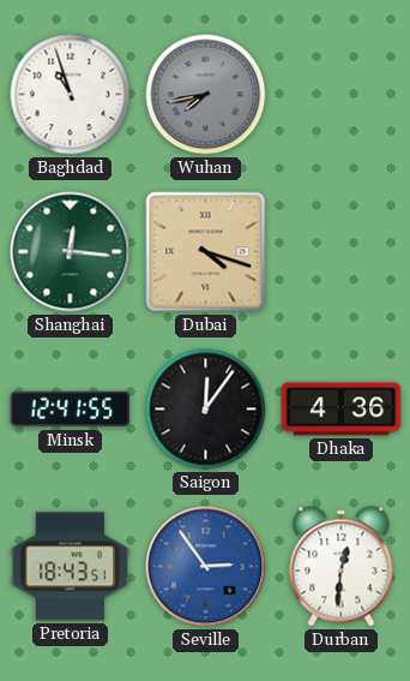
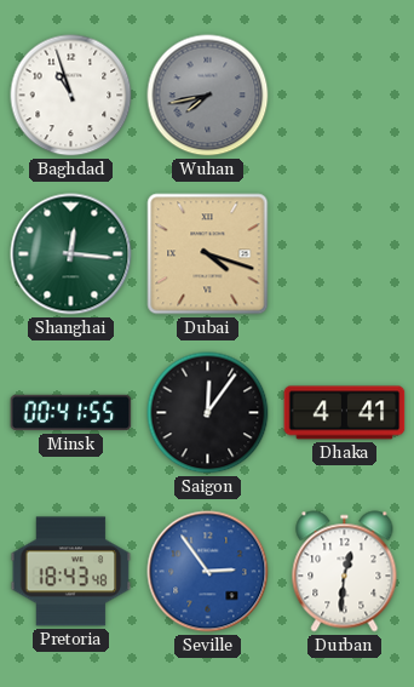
Minsk: 12:41 -> 00:41 (71, 413)
Dhaka: 4:36 -> 4:41 (345, 413)
Pretoria: 18:43:51 -> 18:43:48 (71, 572)
